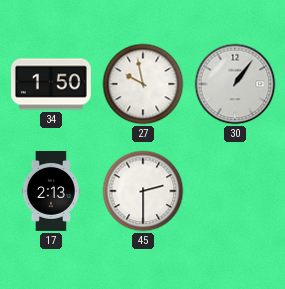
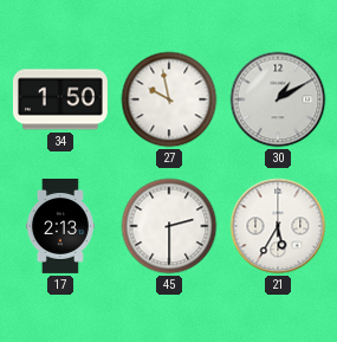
30: 1:06 -> 1:10 (278, 99)
21: none -> 5:35 (278, 226)
